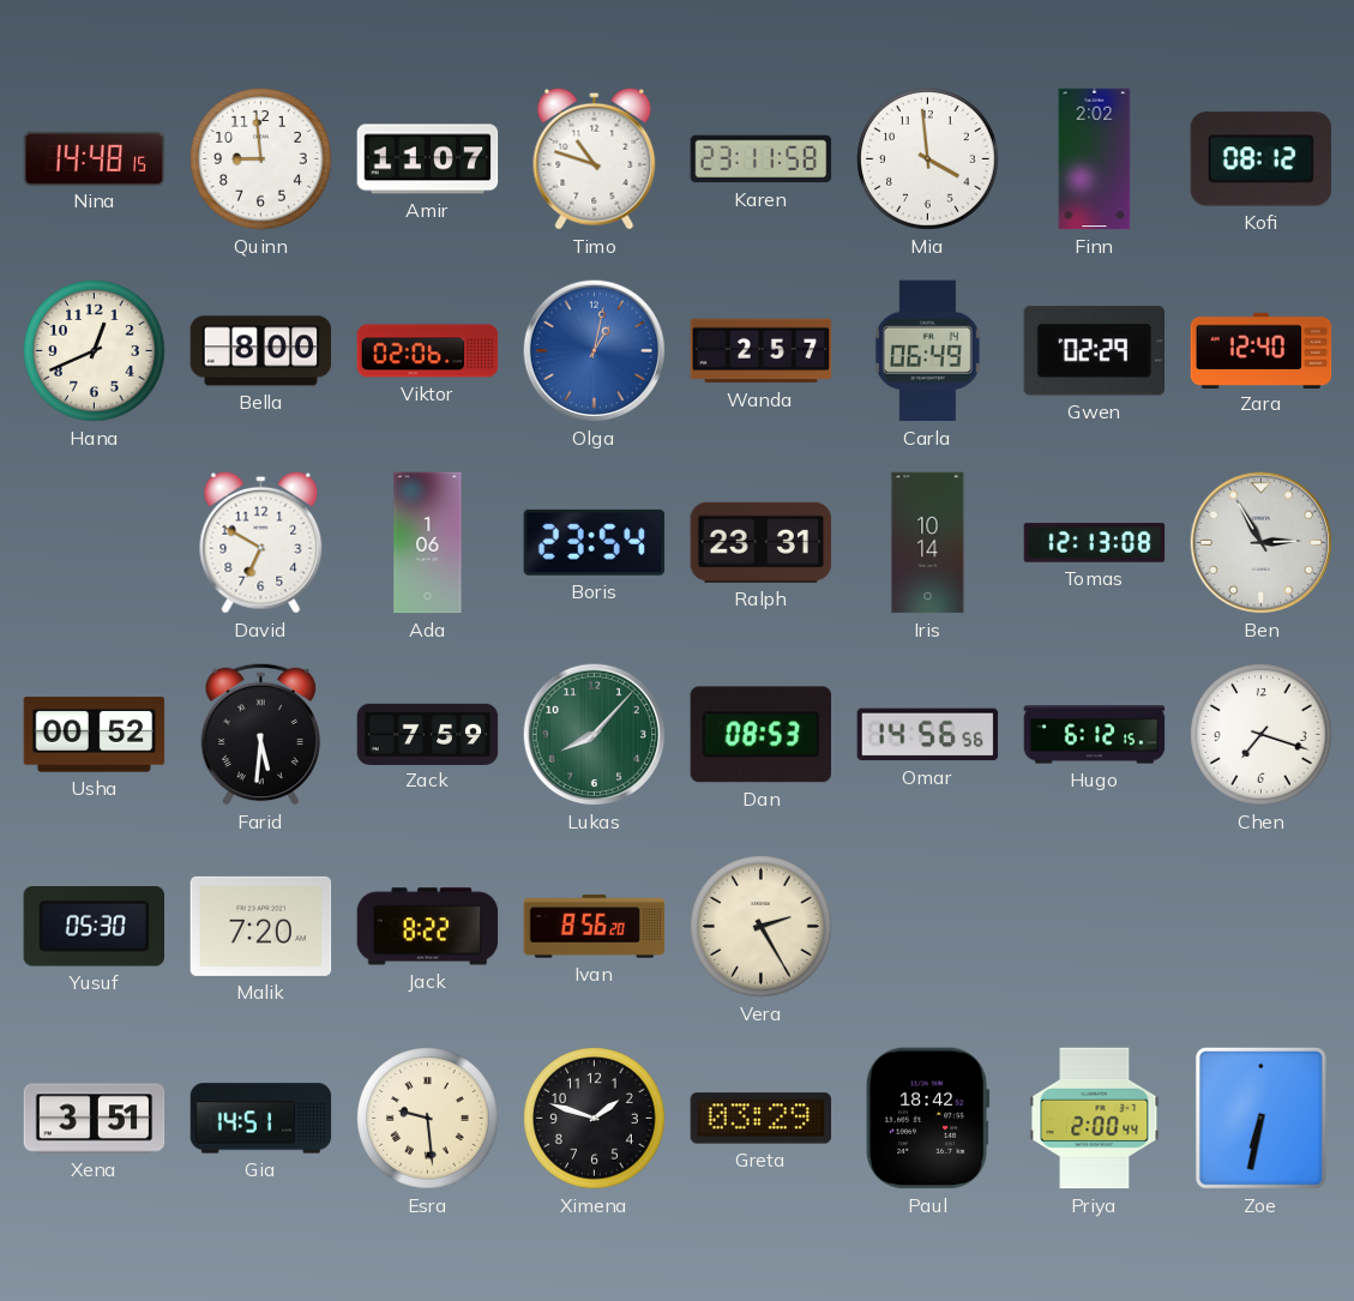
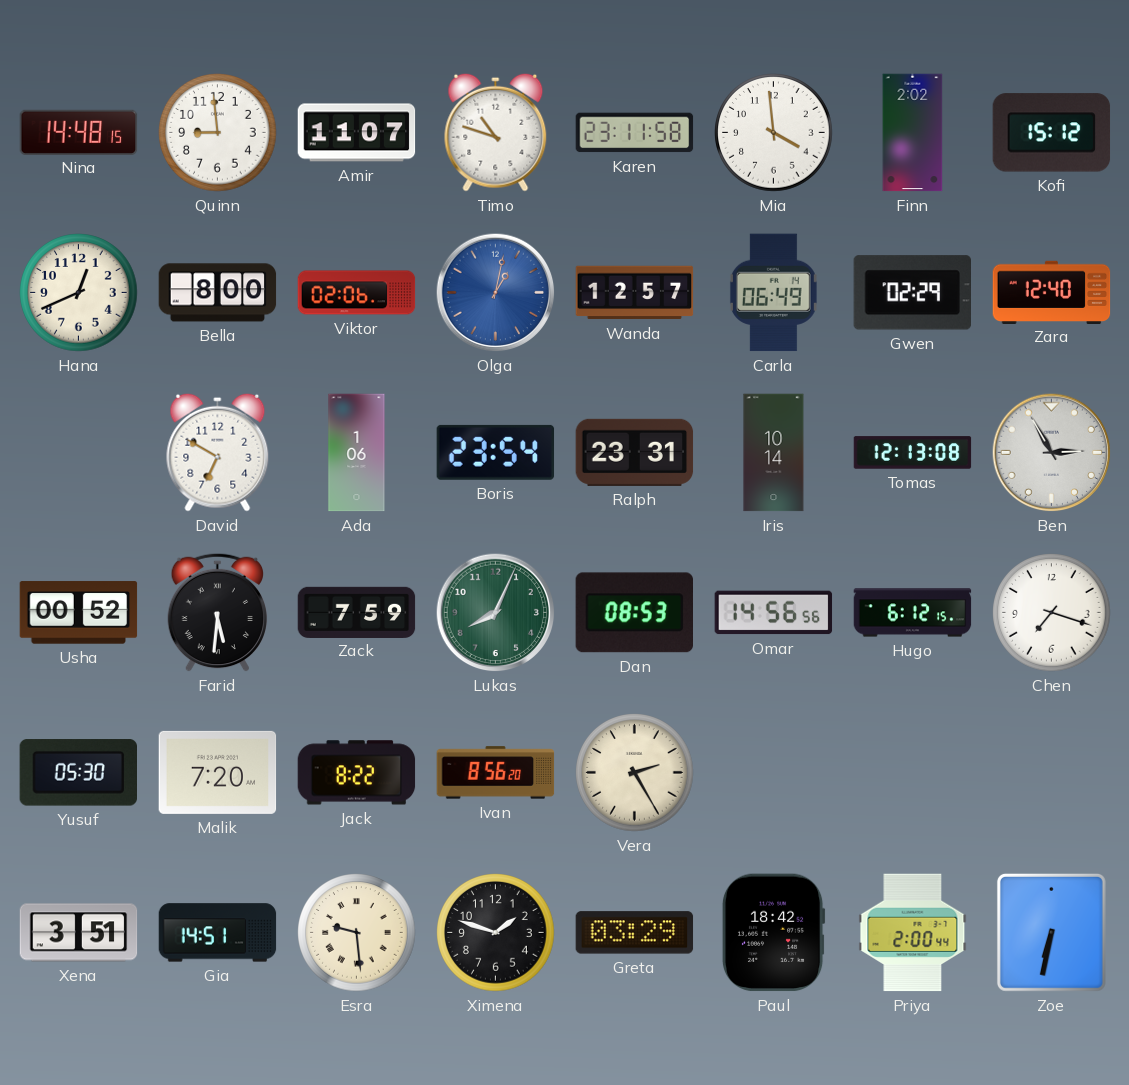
Kofi: 08:12 -> 15:12 (1052, 133)
Wanda: 2:57 -> 12:57 (635, 293)
Lukas: 8:07 -> 8:04 (496, 613)
